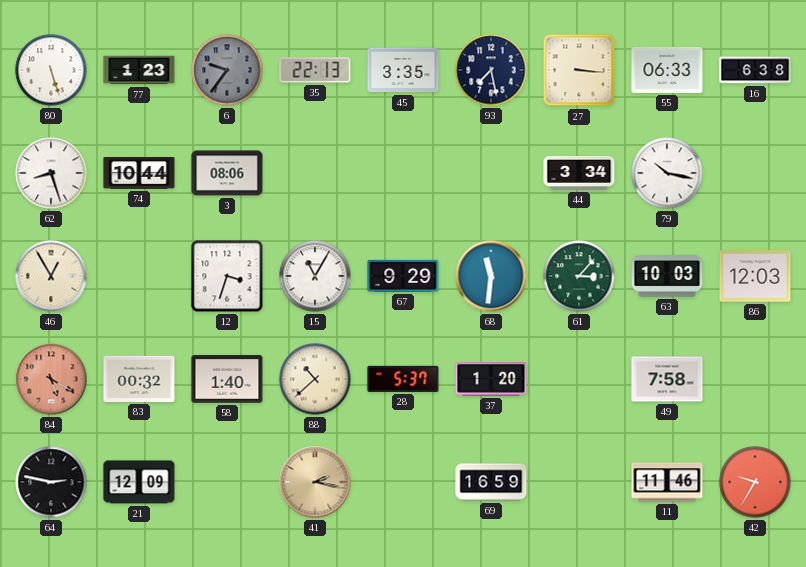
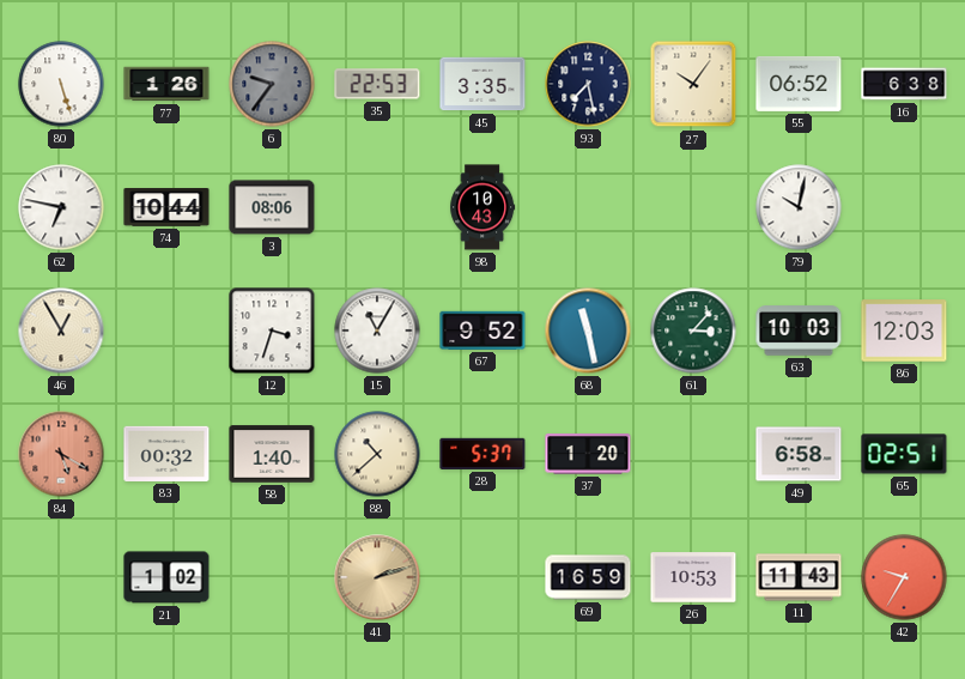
77: 1:23 -> 1:26 (166, 84)
35: 22:13 -> 22:53 (377, 84)
27: 3:16 -> 10:06 (693, 84)
55: 06:33 -> 06:52 (799, 84)
62: 8:27 -> 6:47 (61, 207)
98: none -> 10:43 (482, 207)
44: 3:34 -> none (579, 173)
79: 10:17 -> 10:02 (799, 207)
67: 9:29 -> 9:52 (482, 331)
68: 11:31 -> 11:28 (588, 331)
49: 7:58 -> 6:58 (799, 454)
65: none -> 02:51 (904, 454)
64: 2:47 -> none (51, 482)
21: 12:09 -> 1:02 (166, 577)
41: 2:17 -> 2:12 (377, 577)
26: none -> 10:53 (693, 577)
11: 11:46 -> 11:43 (799, 577)
